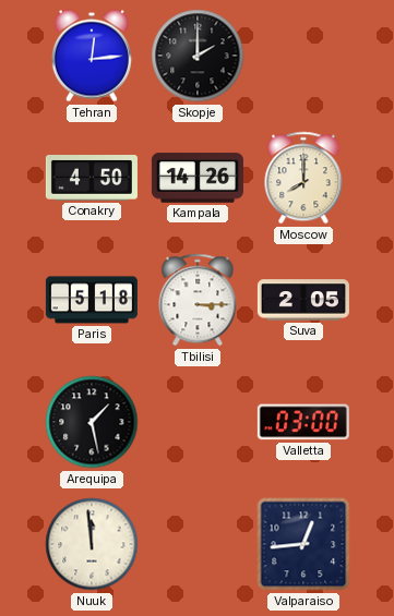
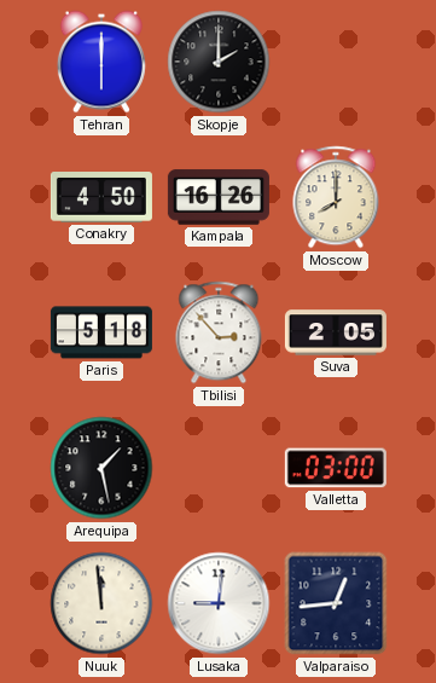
Tehran: 12:14 -> 6:00 (101, 62)
Kampala: 14:26 -> 16:26 (219, 197)
Tbilisi: 3:15 -> 2:53 (219, 332)
Lusaka: none -> 9:01 (219, 603)
